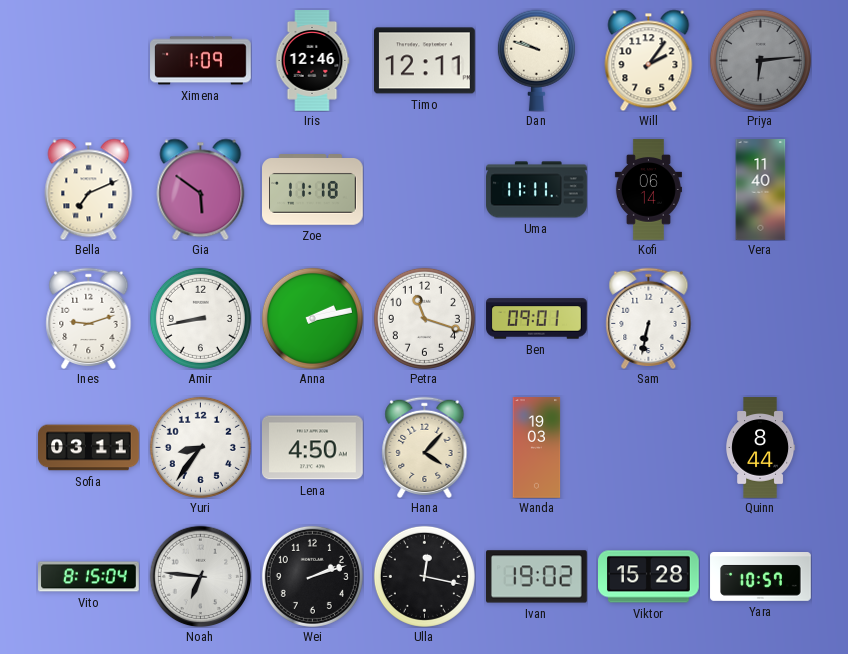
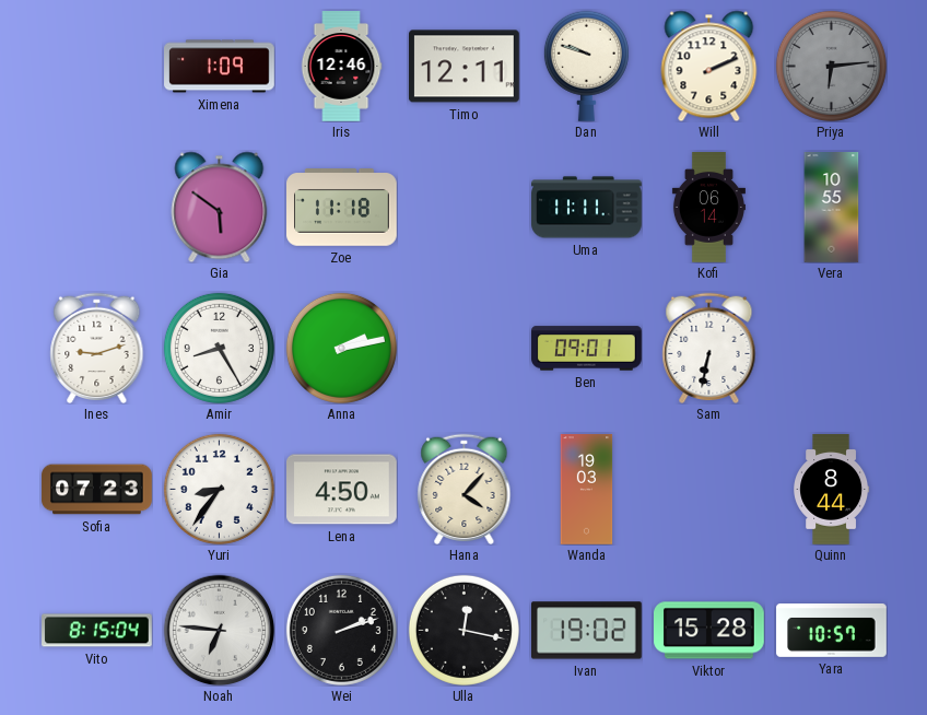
Will: 2:06 -> 2:11 (709, 66)
Bella: 7:11 -> none (89, 189)
Vera: 11:40 -> 10:55 (832, 208)
Amir: 8:43 -> 8:25 (219, 348)
Petra: 11:18 -> none (424, 318)
Sofia: 03:11 -> 07:23 (97, 490)
